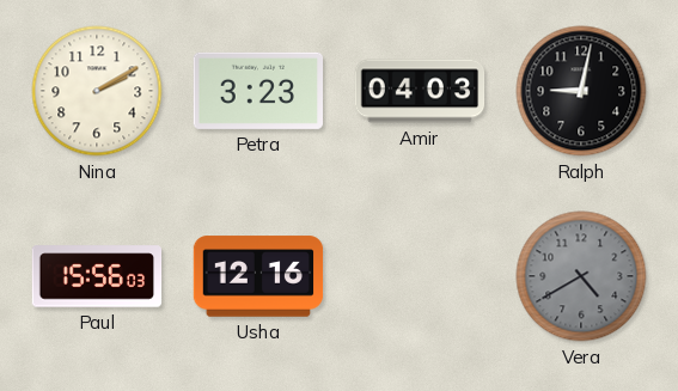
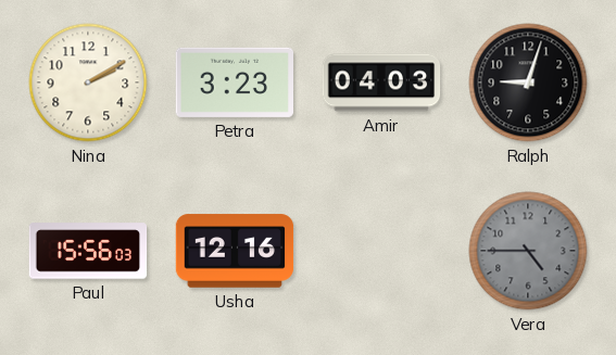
Ralph: 9:02 -> 9:03 (528, 83)
Vera: 4:40 -> 4:45 (528, 251)
